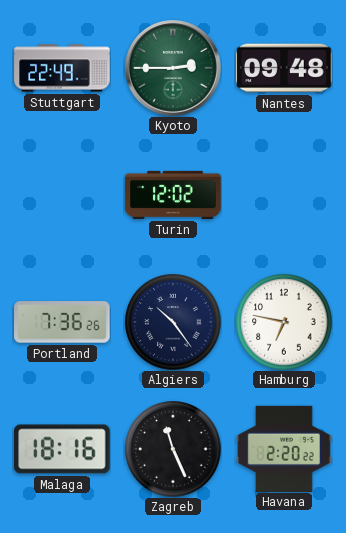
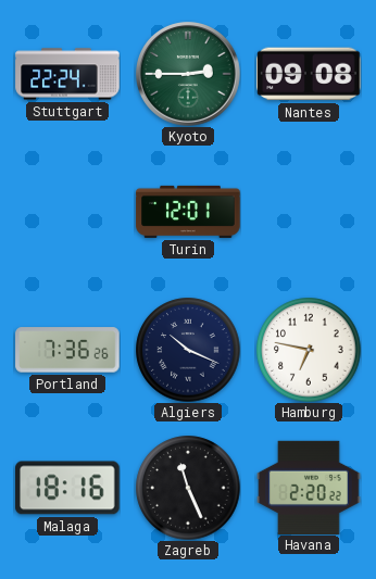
Stuttgart: 22:49 -> 22:24 (67, 74)
Nantes: 09:48 -> 09:08 (309, 74)
Turin: 12:02 -> 12:01 (188, 212)
Algiers: 10:24 -> 10:19 (188, 350)
